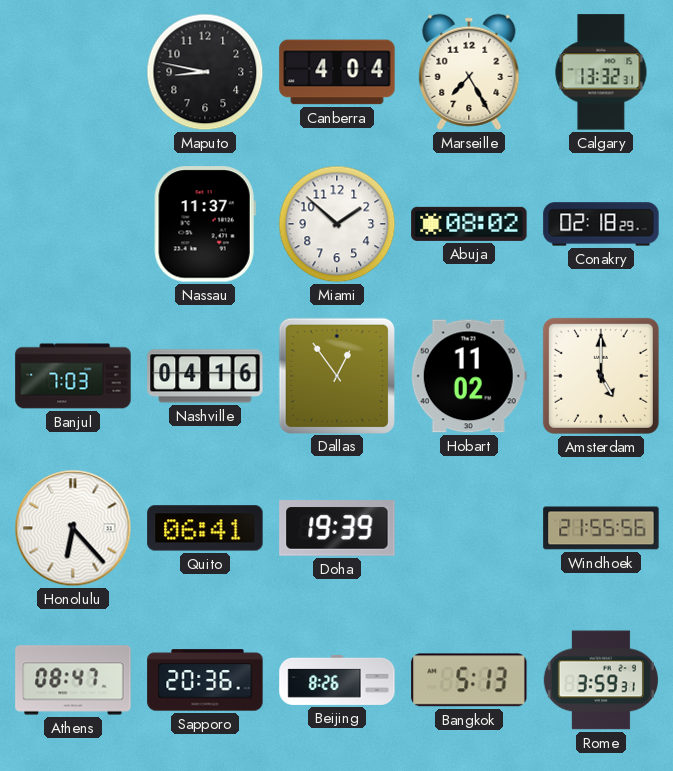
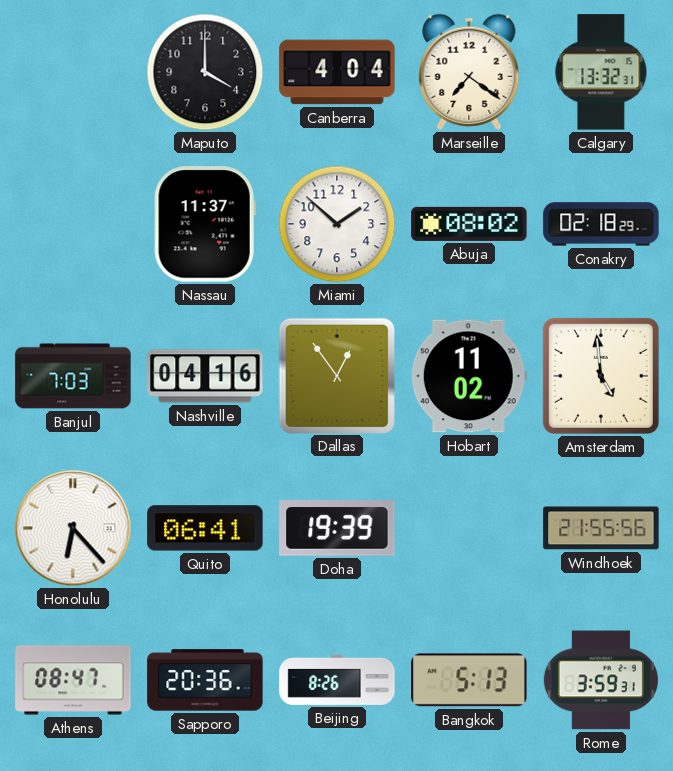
Maputo: 8:47 -> 4:00 (205, 72)
Marseille: 7:25 -> 7:21 (469, 72)
Amsterdam: 5:00 -> 4:59 (601, 376)
